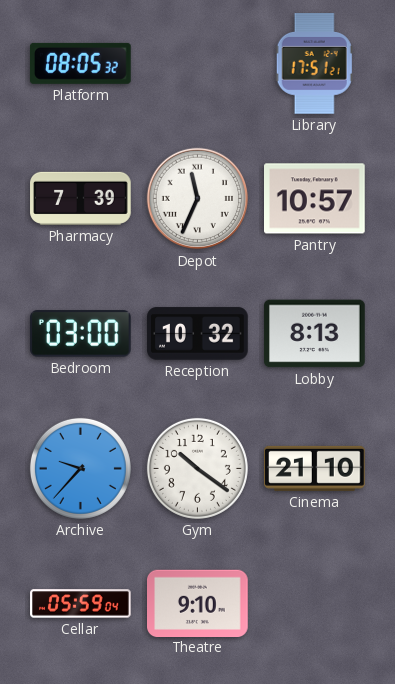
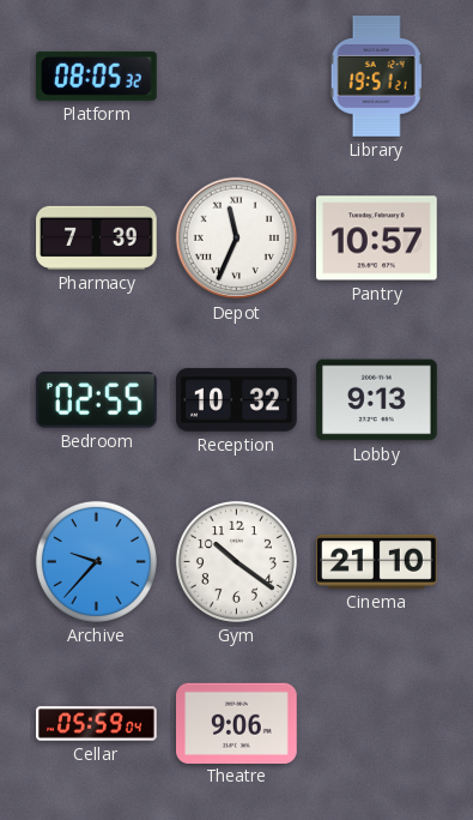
Library: 17:51 -> 19:51 (376, 77)
Bedroom: 03:00 -> 02:55 (97, 400)
Lobby: 8:13 -> 9:13 (377, 400)
Theatre: 9:10 -> 9:06 (237, 723)
